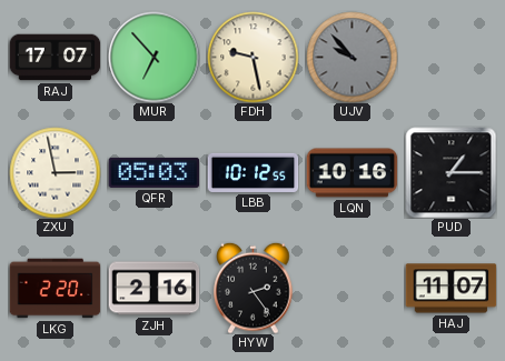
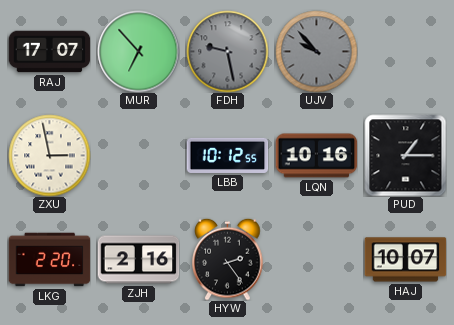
FDH dial: cream -> grey (227, 51)
QFR: 05:03 -> none (154, 172)
HAJ: 11:07 -> 10:07 (405, 260)
